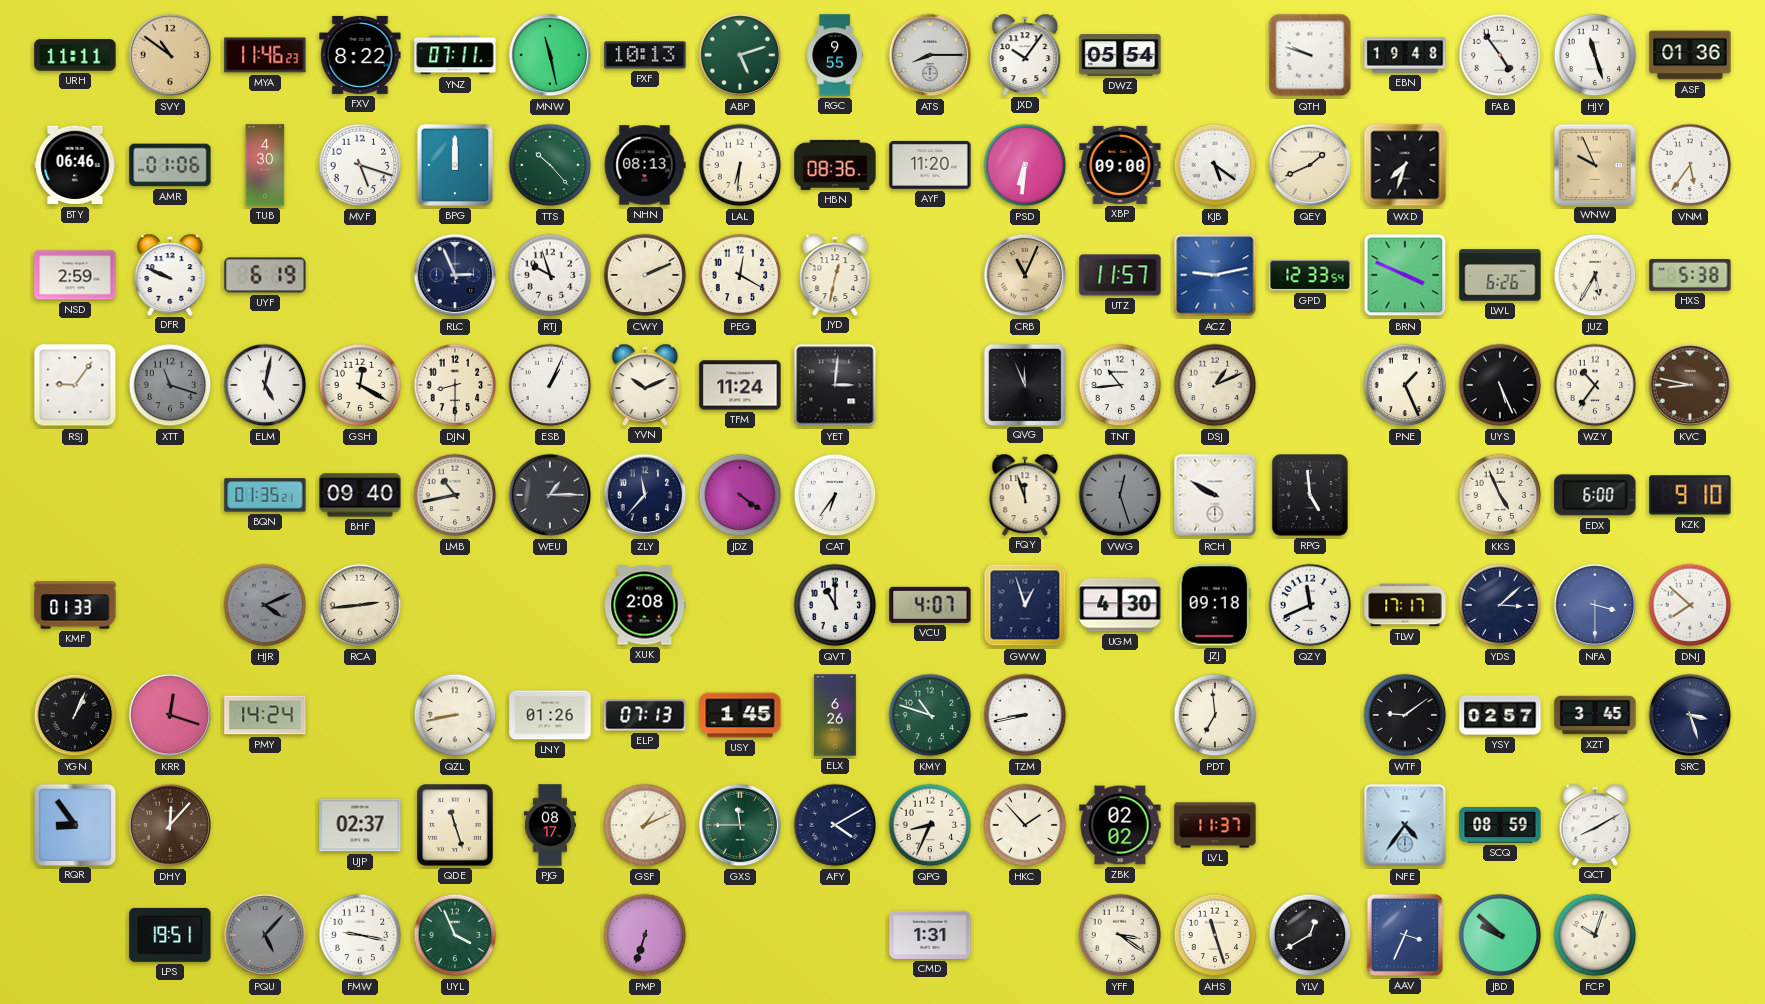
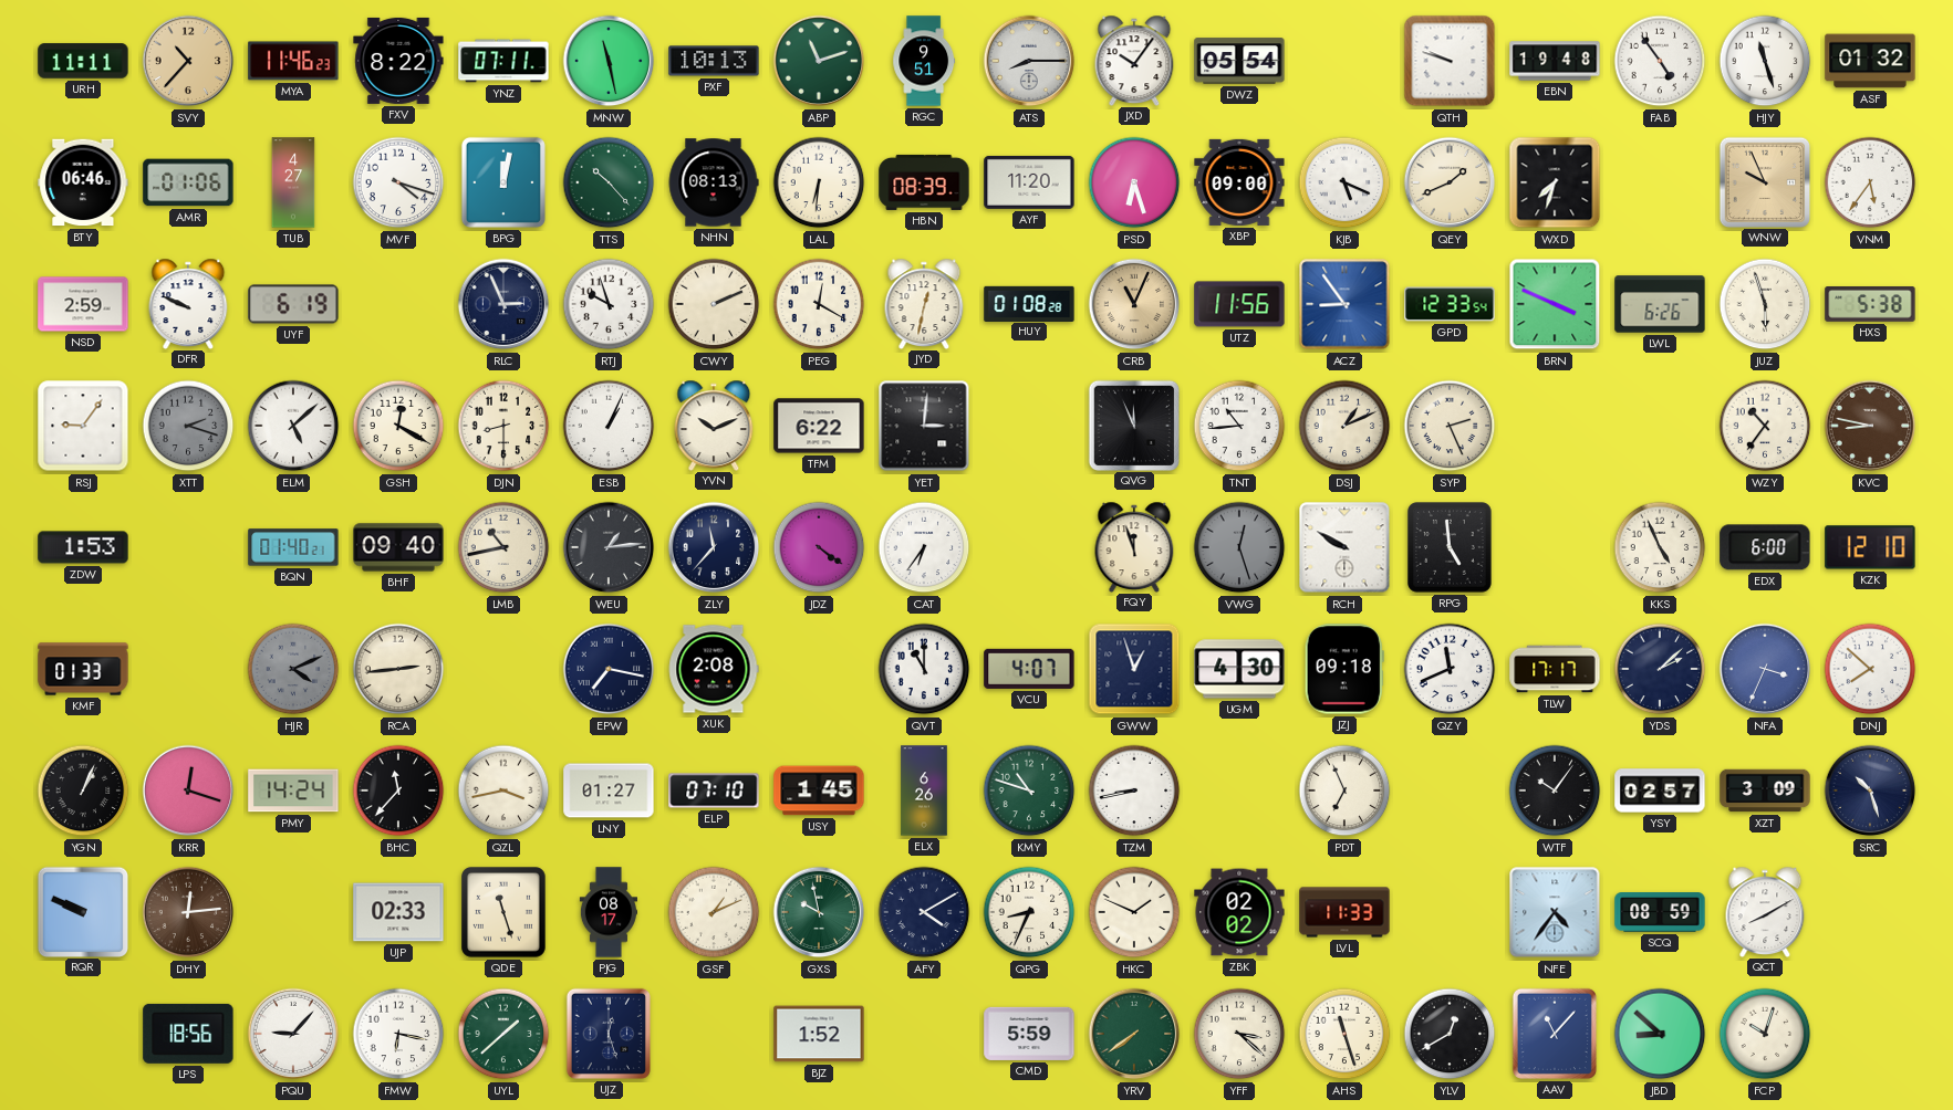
SVY: 10:51 -> 10:37 (188, 61)
ABP: 5:12 -> 11:12 (819, 61)
RGC: 9:55 -> 9:51 (924, 61)
ASF: 01:36 -> 01:32 (1870, 61)
TUB: 4:30 -> 4:27 (293, 182)
MVF: 5:18 -> 4:18 (398, 182)
BPG: 12:00 -> 12:02 (503, 182)
HBN: 08:36 -> 08:39 (924, 182)
PSD: 6:31 -> 6:27 (1134, 182)
KJB: 5:21 -> 5:19 (1344, 182)
HUY: none -> 01:08 (1029, 303)
UTZ: 11:57 -> 11:56 (1239, 304)
ACZ: 9:13 -> 8:54 (1344, 304)
JUZ: 5:35 -> 5:57 (1765, 304)
XTT: 11:18 -> 2:18 (188, 426)
ELM: 5:02 -> 5:08 (293, 426)
TFM: 11:24 -> 6:22 (819, 426)
SYP: none -> 2:26 (1450, 426)
PNE: 1:26 -> none (1405, 385)
UYS: 5:26 -> none (1500, 385)
ZDW: none -> 1:53 (83, 547)
BQN: 01:35 -> 01:40 (293, 547)
WEU: 1:15 -> 1:14 (609, 547)
KZK: 9:10 -> 12:10 (1870, 547)
EPW: none -> 7:17 (609, 669)
YDS: 3:08 -> 2:08 (1660, 669)
NFA: 3:30 -> 3:34 (1765, 669)
BHC: none -> 11:37 (398, 790)
QZL: 8:43 -> 3:43 (503, 790)
LNY: 01:26 -> 01:27 (609, 790)
ELP: 07:13 -> 07:10 (714, 790)
PDT: 6:59 -> 6:56 (1344, 790)
WTF: 9:09 -> 10:06 (1555, 790)
XZT: 3:45 -> 3:09 (1765, 790)
SRC: 3:27 -> 10:27 (1870, 790)
RQR: 8:54 -> 9:49 (82, 911)
DHY: 12:07 -> 12:14 (188, 912)
UJP: 02:37 -> 02:33 (398, 912)
GXS: 11:45 -> 9:58 (819, 912)
HKC: 1:53 -> 1:49 (1134, 912)
LVL: 11:37 -> 11:33 (1344, 912)
LPS: 19:51 -> 18:56 (188, 1034)
PQU: 5:07 -> 9:07 (293, 1034)
PQU dial: grey -> white (293, 1034)
FMW: 9:17 -> 6:17 (398, 1034)
UYL: 3:56 -> 1:38 (503, 1034)
UJZ: none -> 12:27 (609, 1034)
PMP: 6:33 -> none (645, 935)
BJZ: none -> 1:52 (819, 1034)
CMD: 1:31 -> 5:59 (1029, 1034)
YRV: none -> 7:39 (1134, 1034)
YFF: 3:21 -> 3:22 (1239, 1034)
AAV: 3:34 -> 11:07 (1555, 1034)
JBD: 9:52 -> 8:52 (1660, 1034)
